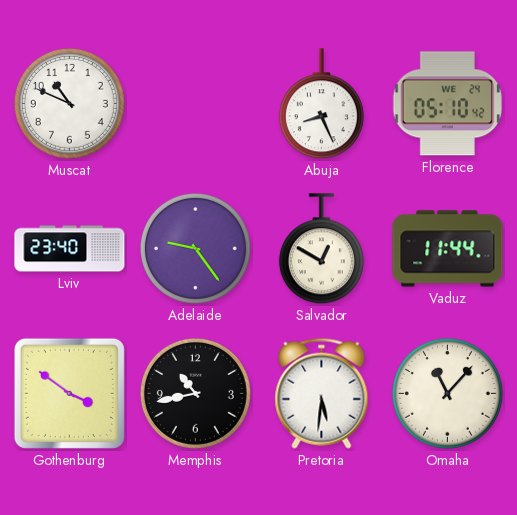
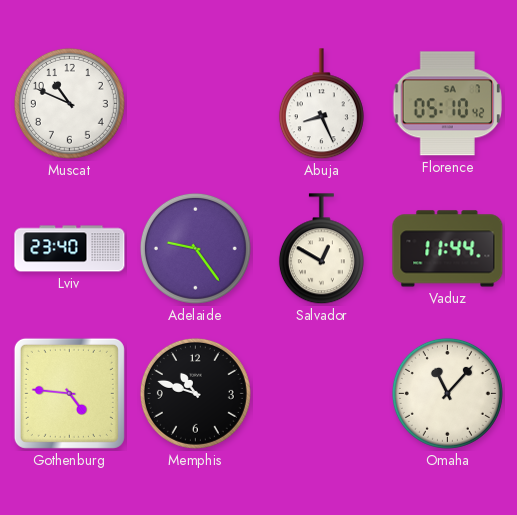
Florence date: WE 24 -> SA 7 (447, 104)
Gothenburg: 3:51 -> 4:46 (69, 393)
Memphis: 10:43 -> 10:48 (195, 393)
Pretoria: 5:31 -> none (322, 393)
